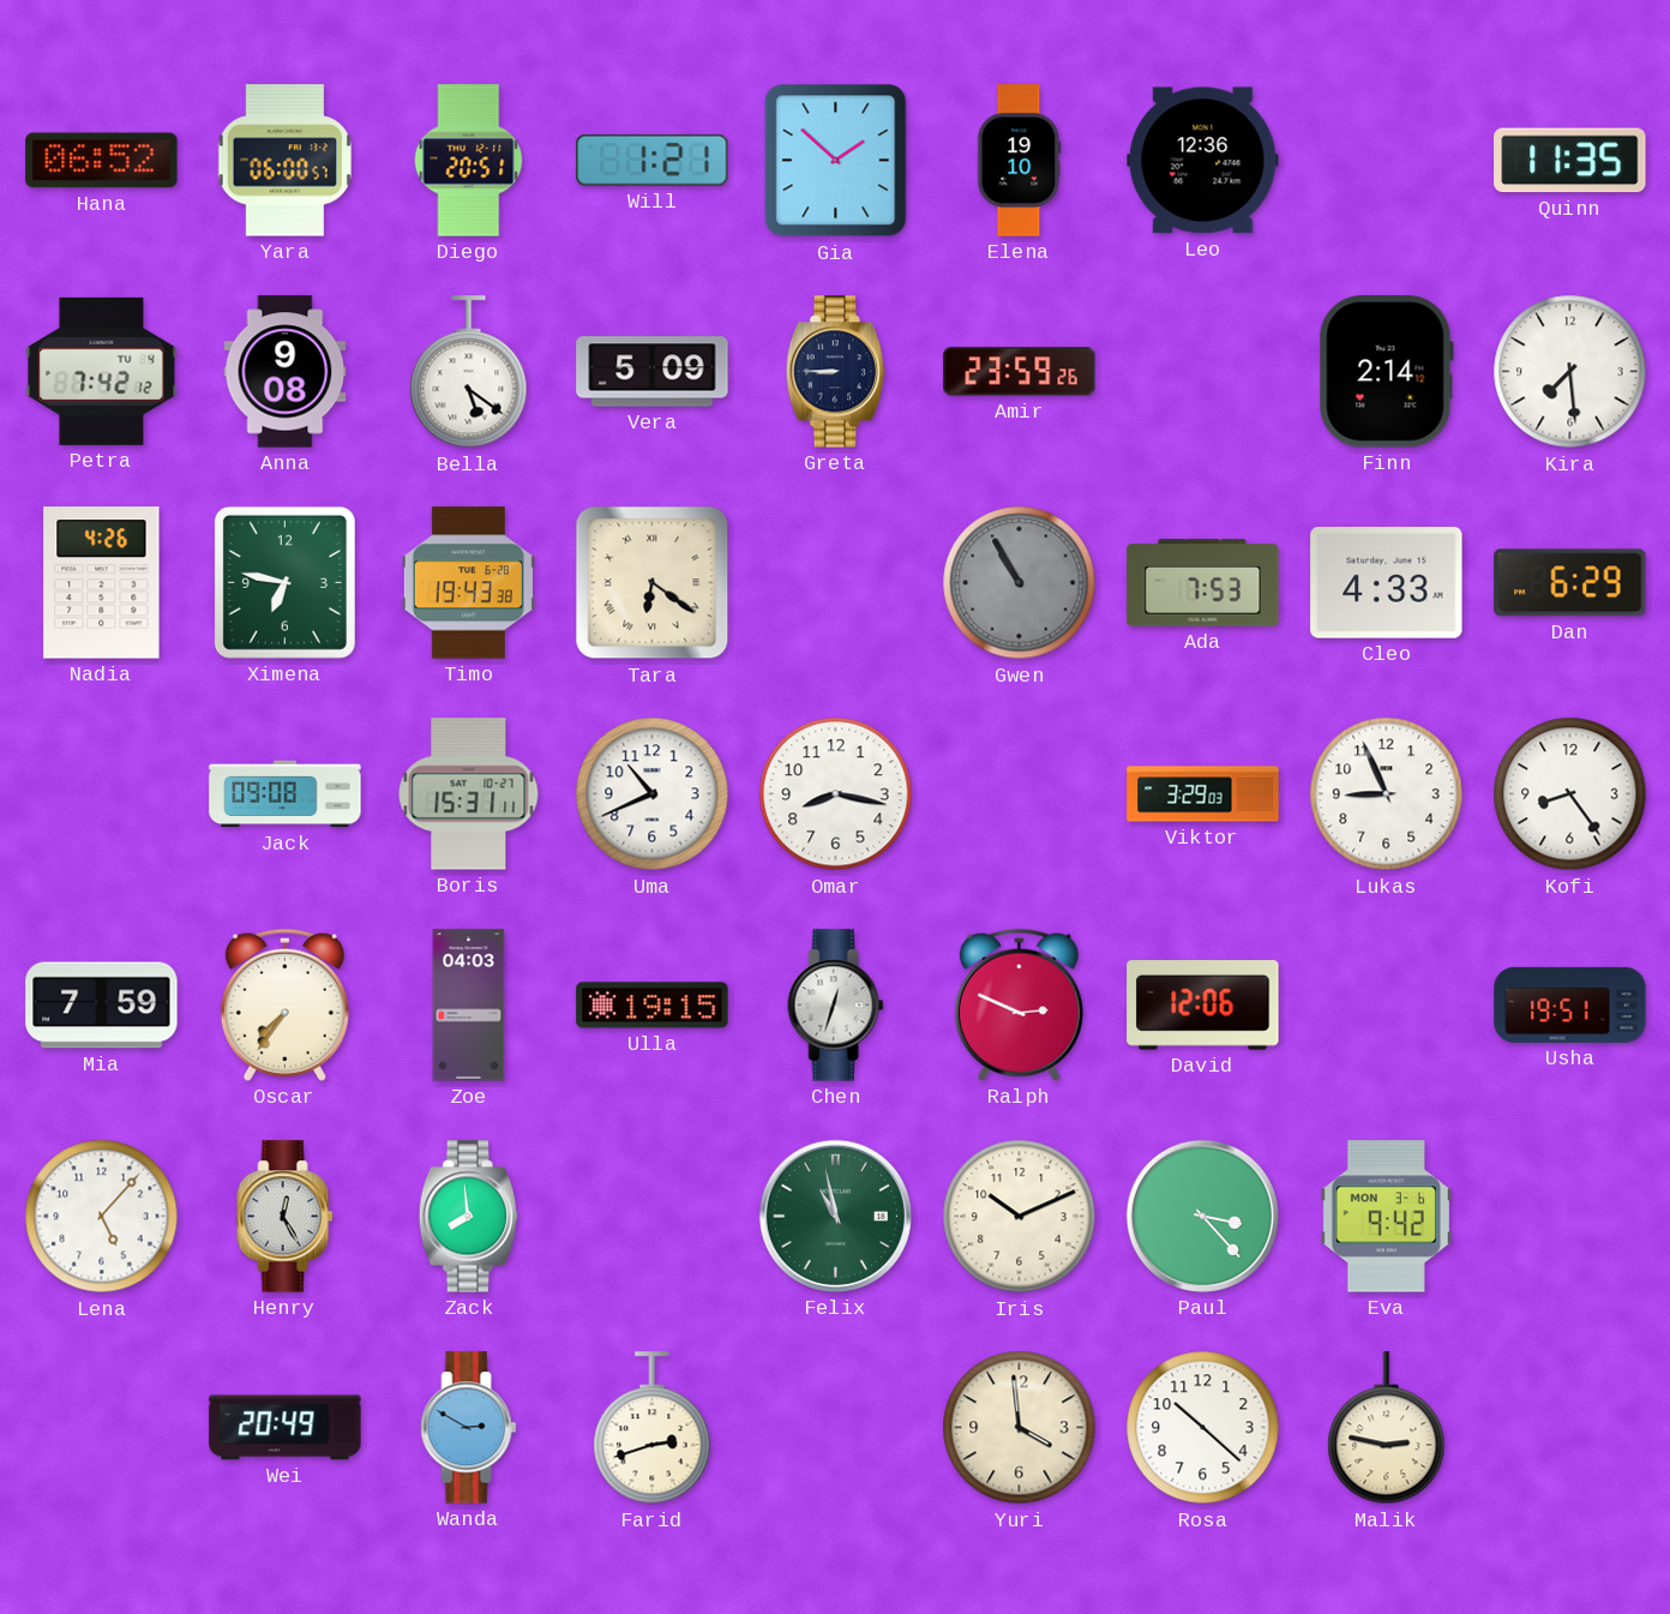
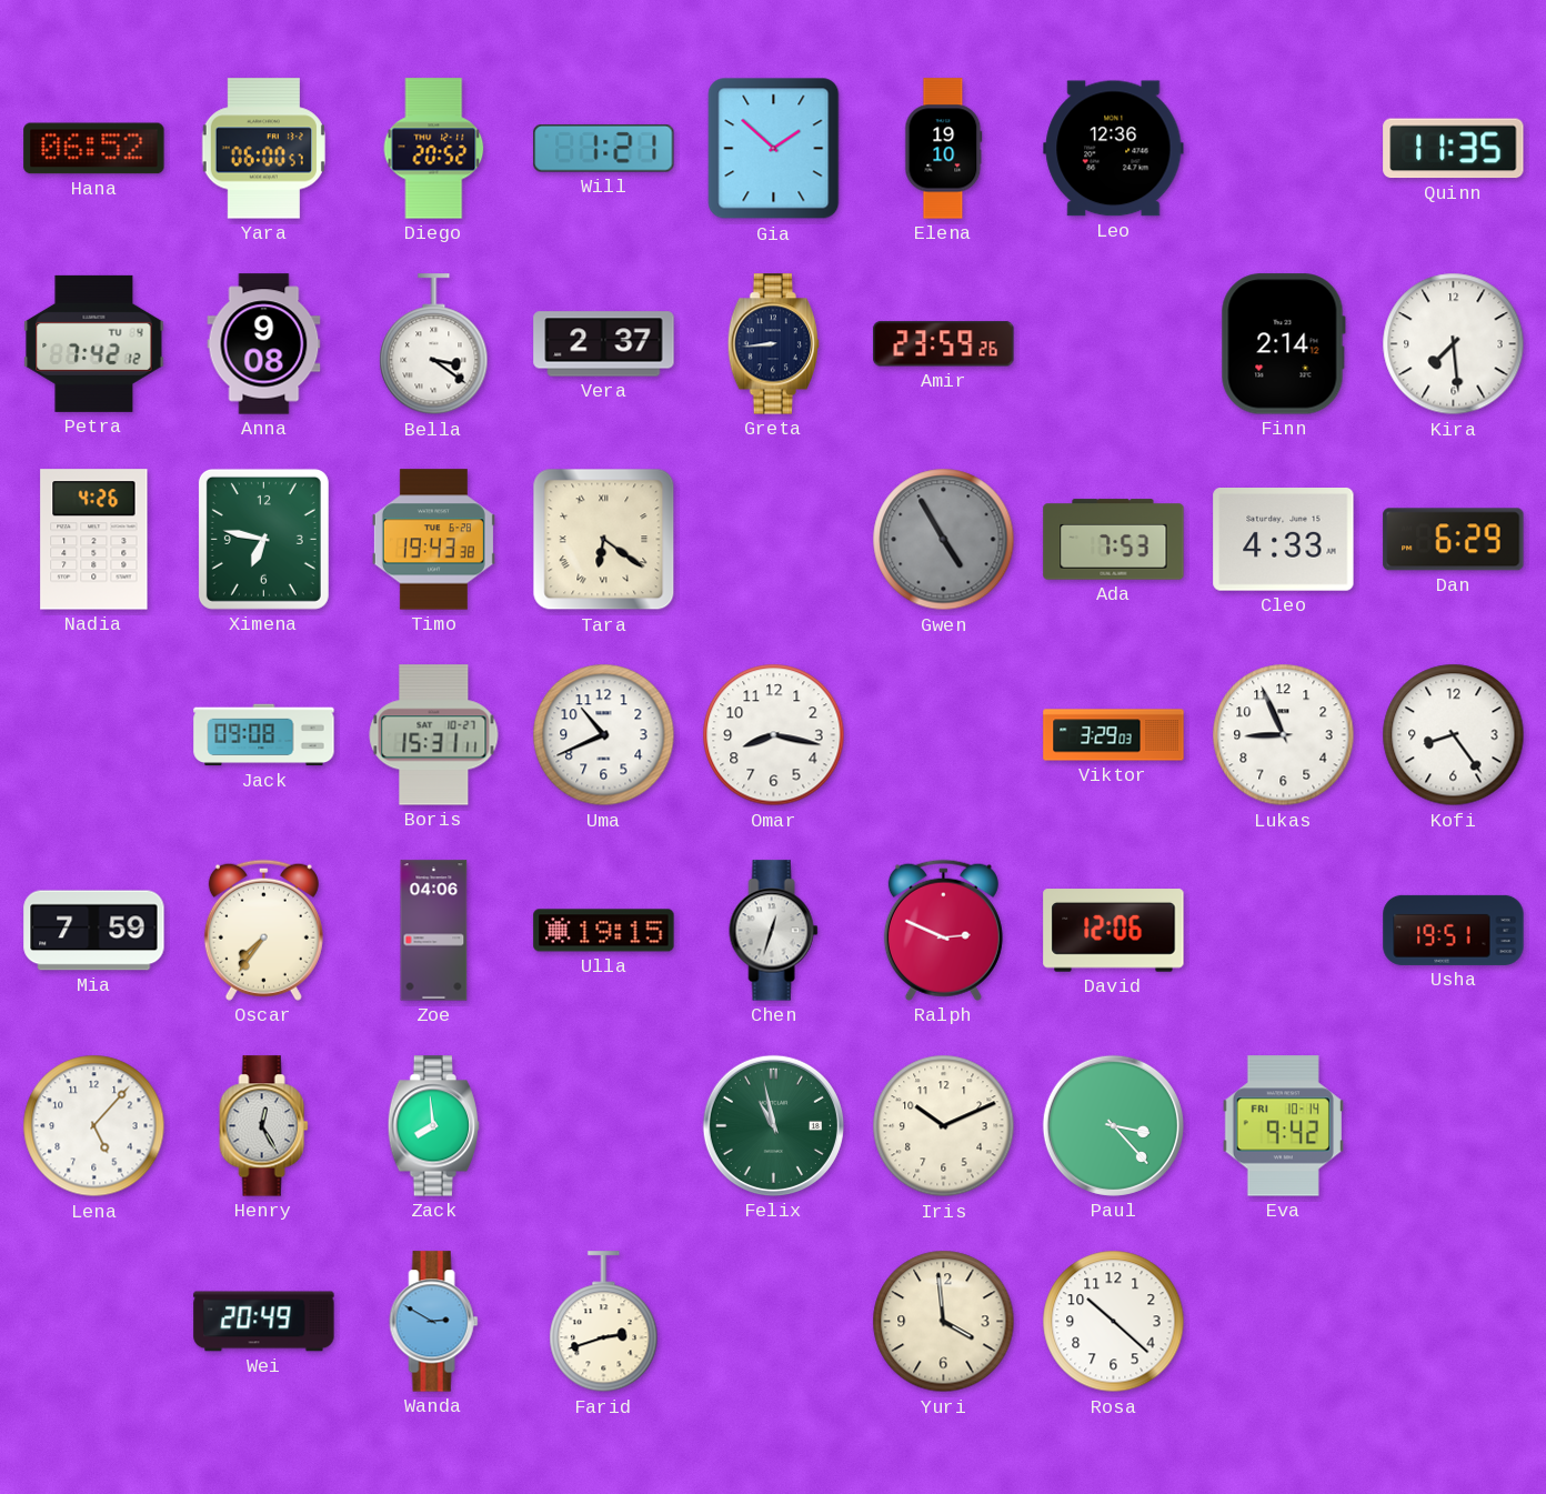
Diego: 20:51 -> 20:52 (434, 149)
Bella: 5:21 -> 3:21 (434, 344)
Vera: 5:09 -> 2:37 (604, 344)
Greta: 8:45 -> 8:44 (774, 344)
Gwen: 10:55 -> 4:55 (944, 540)
Zoe: 04:03 -> 04:06 (434, 931)
Eva date: MON 3-6 -> FRI 10-14 (1283, 1126)
Malik: 2:47 -> none (1387, 1428)
